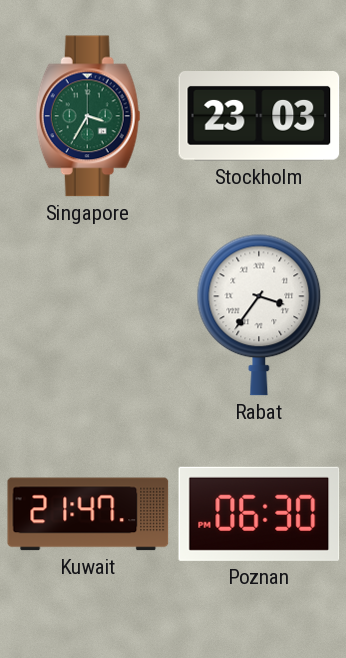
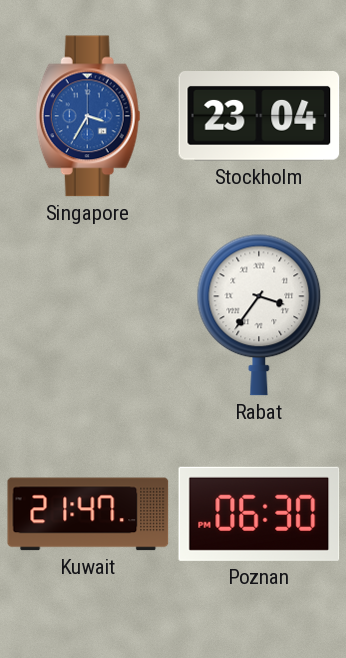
Singapore dial: green -> blue (88, 116)
Stockholm: 23:03 -> 23:04 (259, 116)
